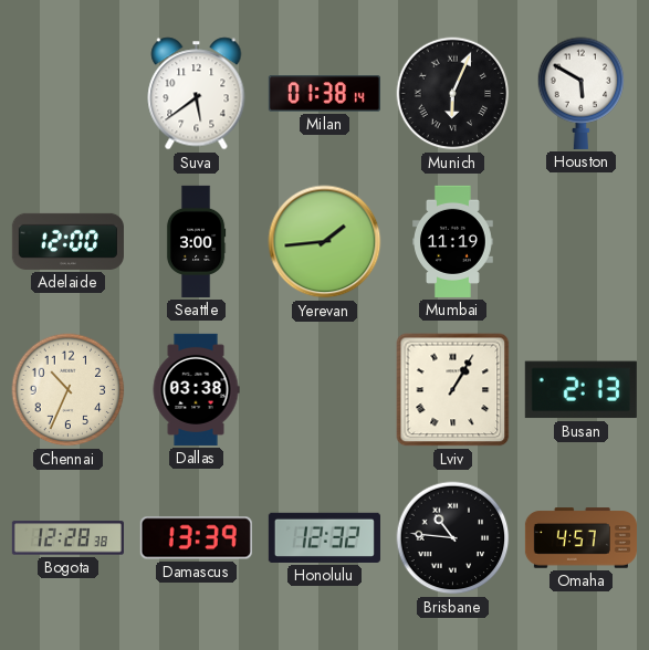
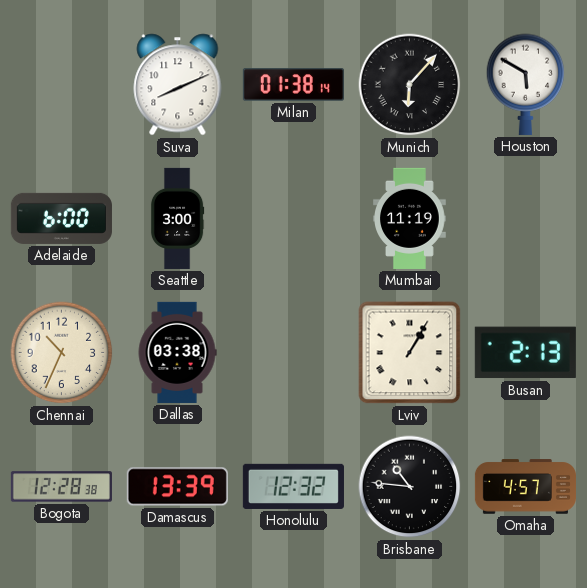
Suva: 5:39 -> 8:11 (178, 85)
Munich: 6:04 -> 6:07 (410, 85)
Adelaide: 12:00 -> 6:00 (61, 218)
Yerevan: 1:44 -> none (325, 242)
